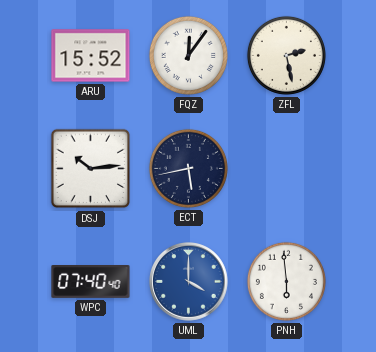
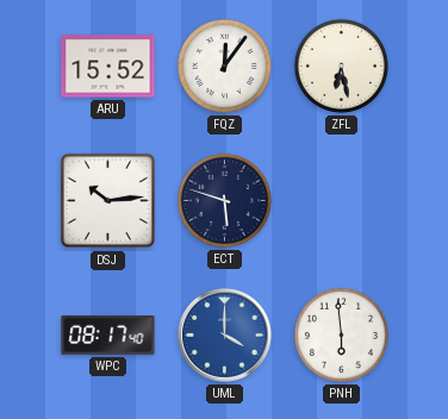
ZFL: 2:28 -> 6:28 (341, 65)
ECT: 5:43 -> 5:48 (224, 200)
WPC: 07:40 -> 08:17 (108, 336)
